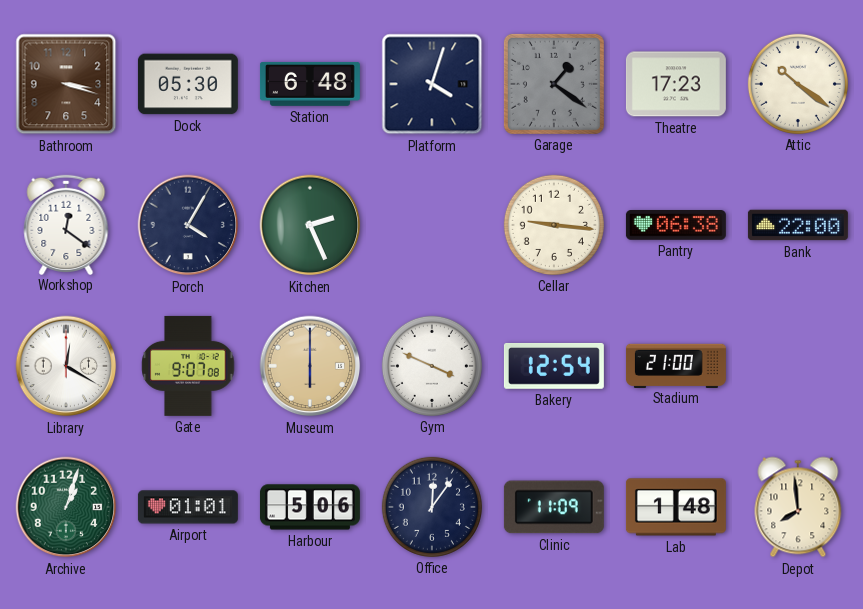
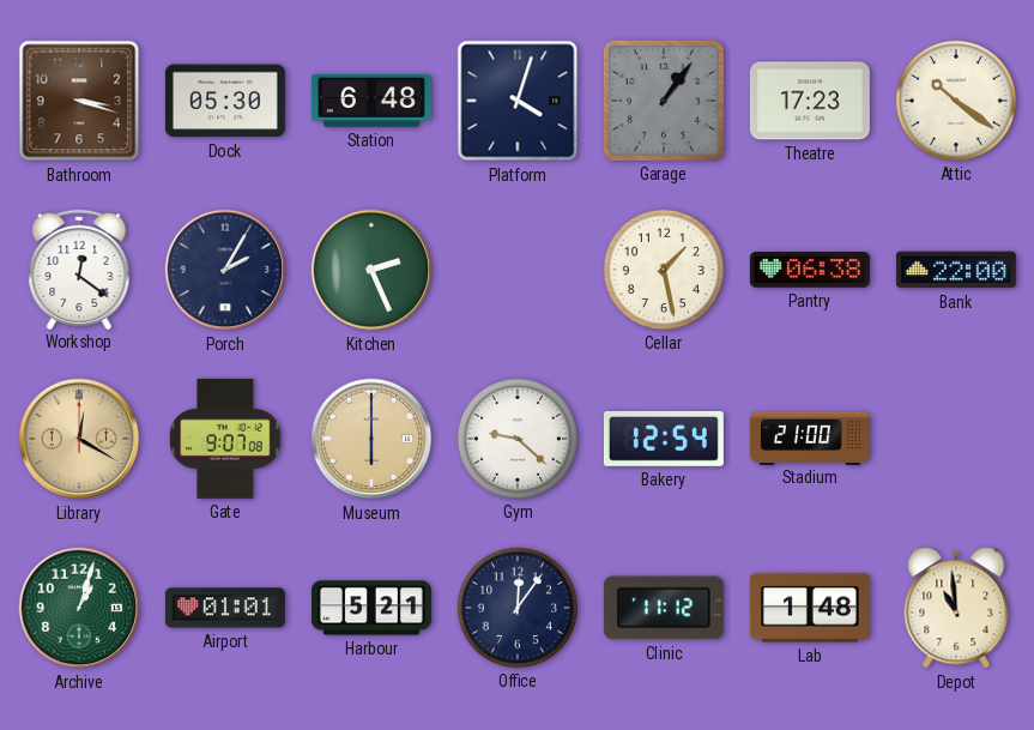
Garage: 1:21 -> 1:06 (664, 101)
Porch: 4:05 -> 2:05 (225, 270)
Cellar: 9:16 -> 1:28 (664, 270)
Library dial: white -> champagne (79, 439)
Gym: 3:49 -> 9:22 (518, 439)
Harbour: 5:06 -> 5:21 (371, 608)
Clinic: 11:09 -> 11:12 (664, 608)
Depot: 7:59 -> 10:59 (956, 608)
